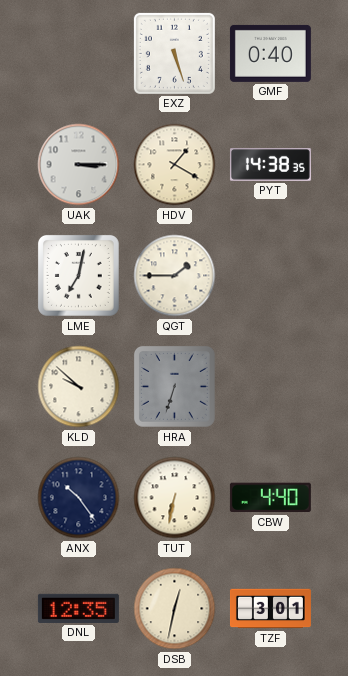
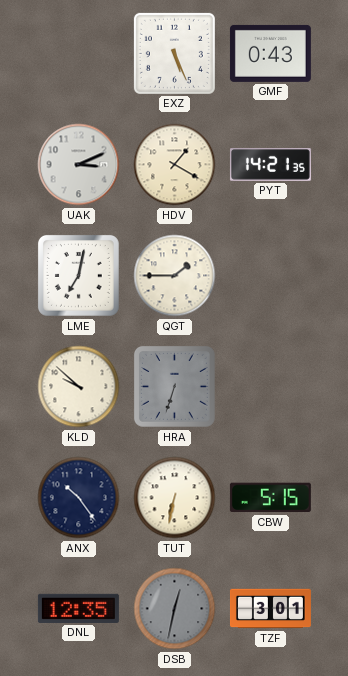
EXZ: 5:27 -> 5:26 (174, 53)
GMF: 0:40 -> 0:43 (270, 53)
UAK: 3:15 -> 3:11 (79, 165)
PYT: 14:38 -> 14:21 (270, 165)
CBW: 4:40 -> 5:15 (270, 498)
DSB dial: cream -> grey (175, 609)
